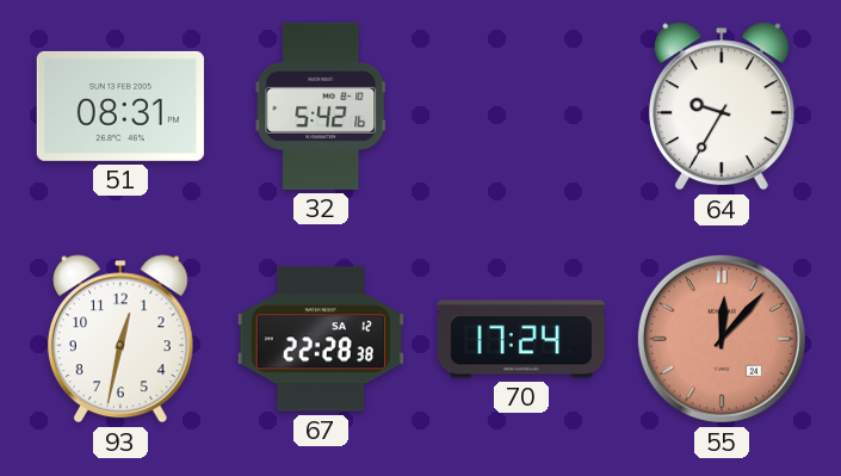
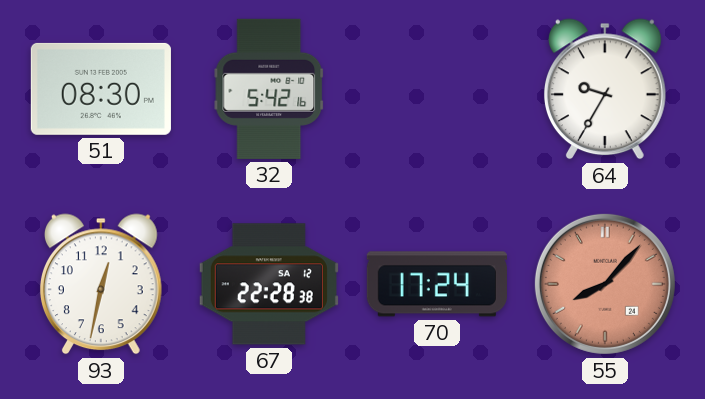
51: 08:31 -> 08:30 (101, 89)
55: 12:07 -> 8:07 (605, 284)
